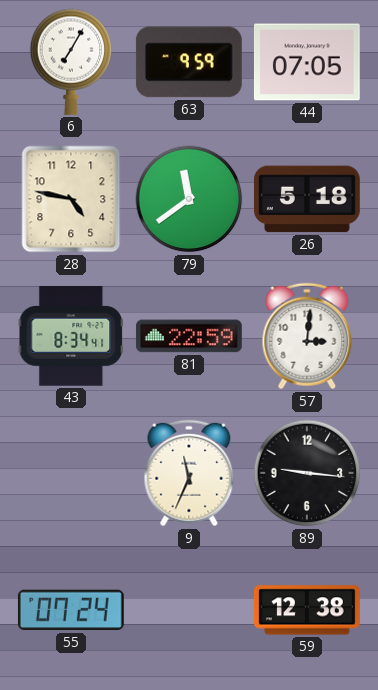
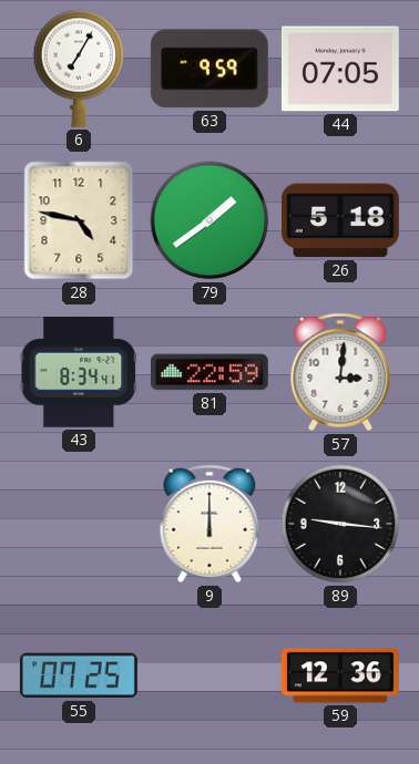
79: 11:39 -> 1:39 (209, 220)
9: 11:34 -> 12:00 (209, 524)
55: 07:24 -> 07:25 (79, 675)
59: 12:38 -> 12:36 (340, 675)
